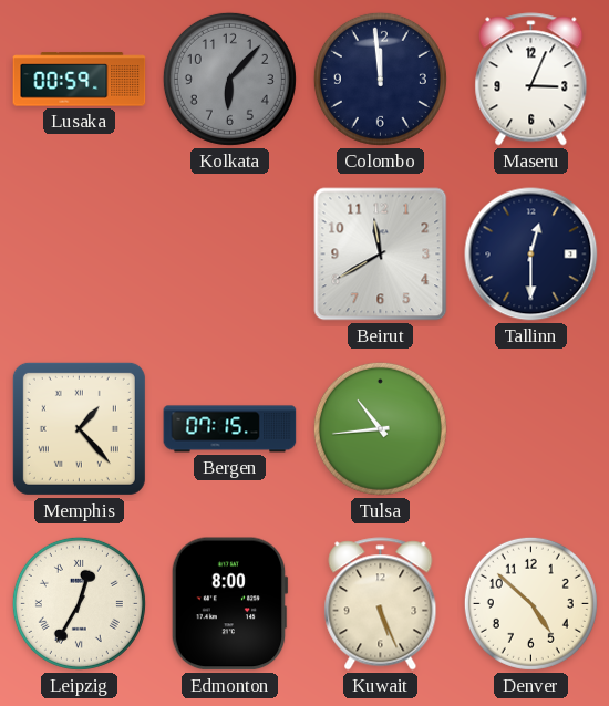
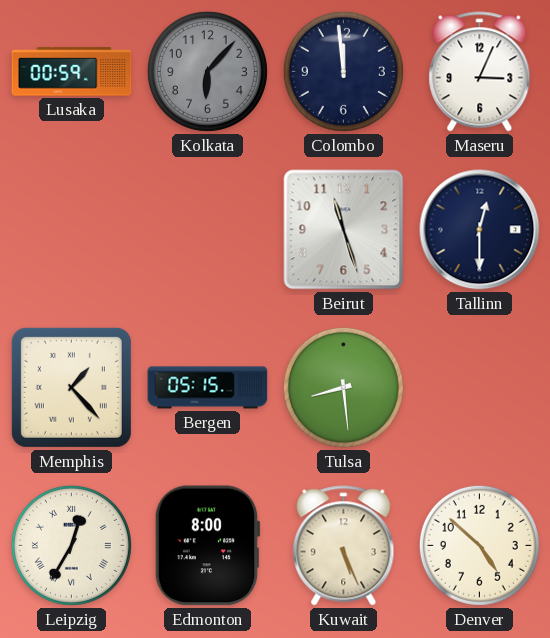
Beirut: 11:40 -> 11:27 (344, 230)
Bergen: 07:15 -> 05:15 (208, 388)
Tulsa: 10:44 -> 8:29 (343, 387)
